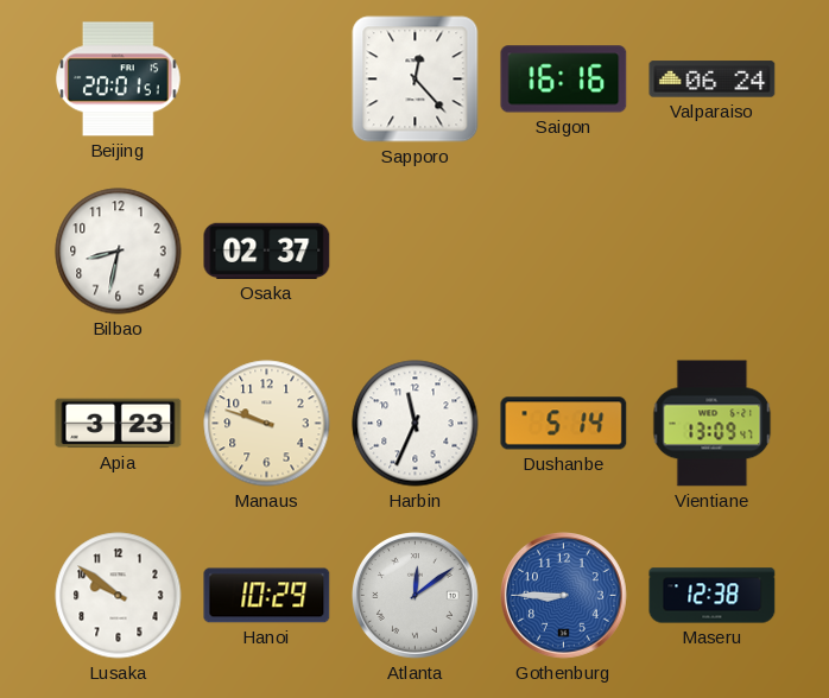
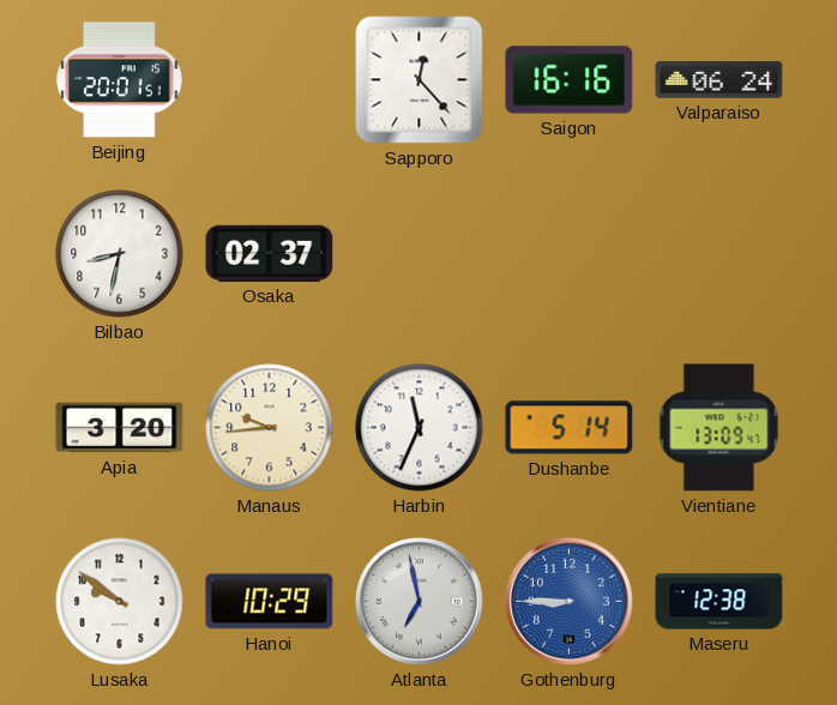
Apia: 3:23 -> 3:20 (120, 428)
Manaus: 9:48 -> 9:44 (270, 428)
Atlanta: 12:09 -> 6:58 (420, 602)
